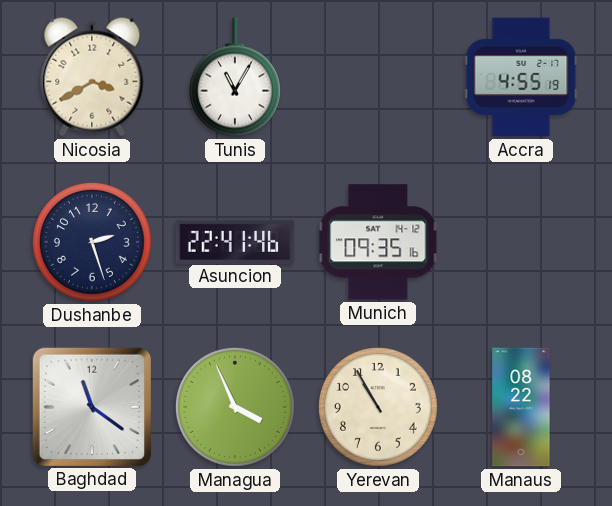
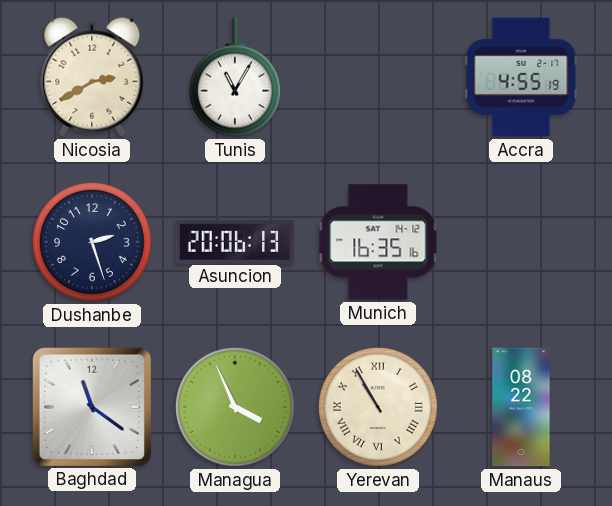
Nicosia: 3:40 -> 2:40 (92, 77)
Asuncion: 22:41 -> 20:06 (235, 241)
Munich: 09:35 -> 16:35 (378, 242)
Yerevan numerals: Arabic -> Roman (378, 407)
